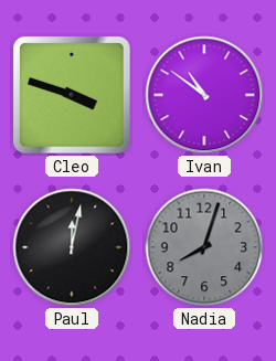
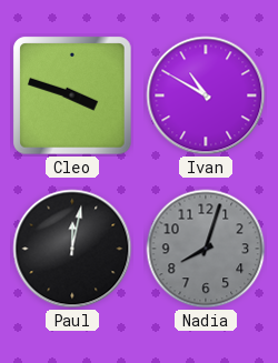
Ivan: 10:51 -> 10:50 (206, 95)
